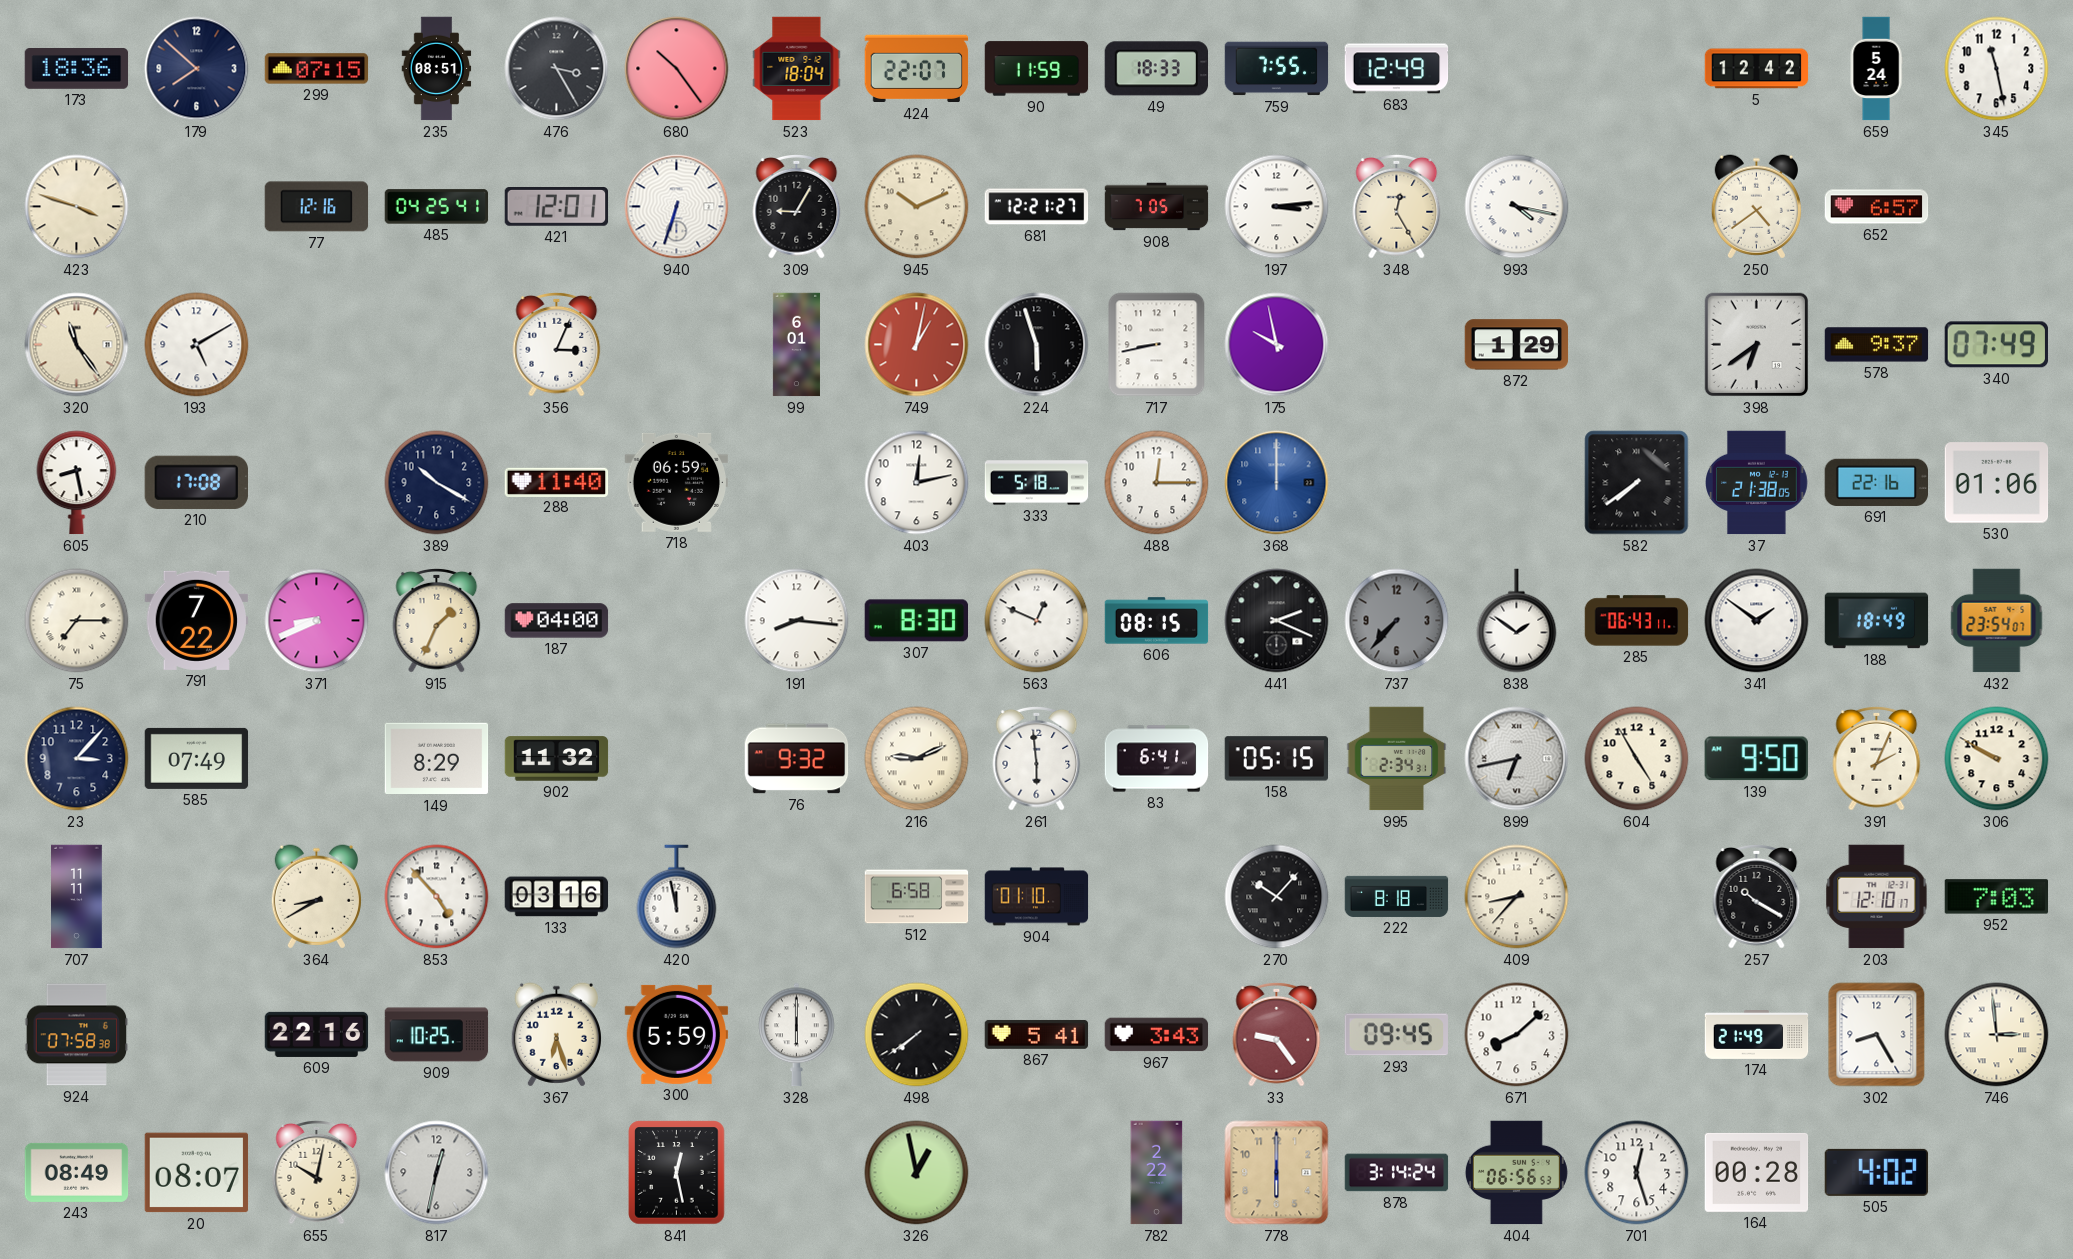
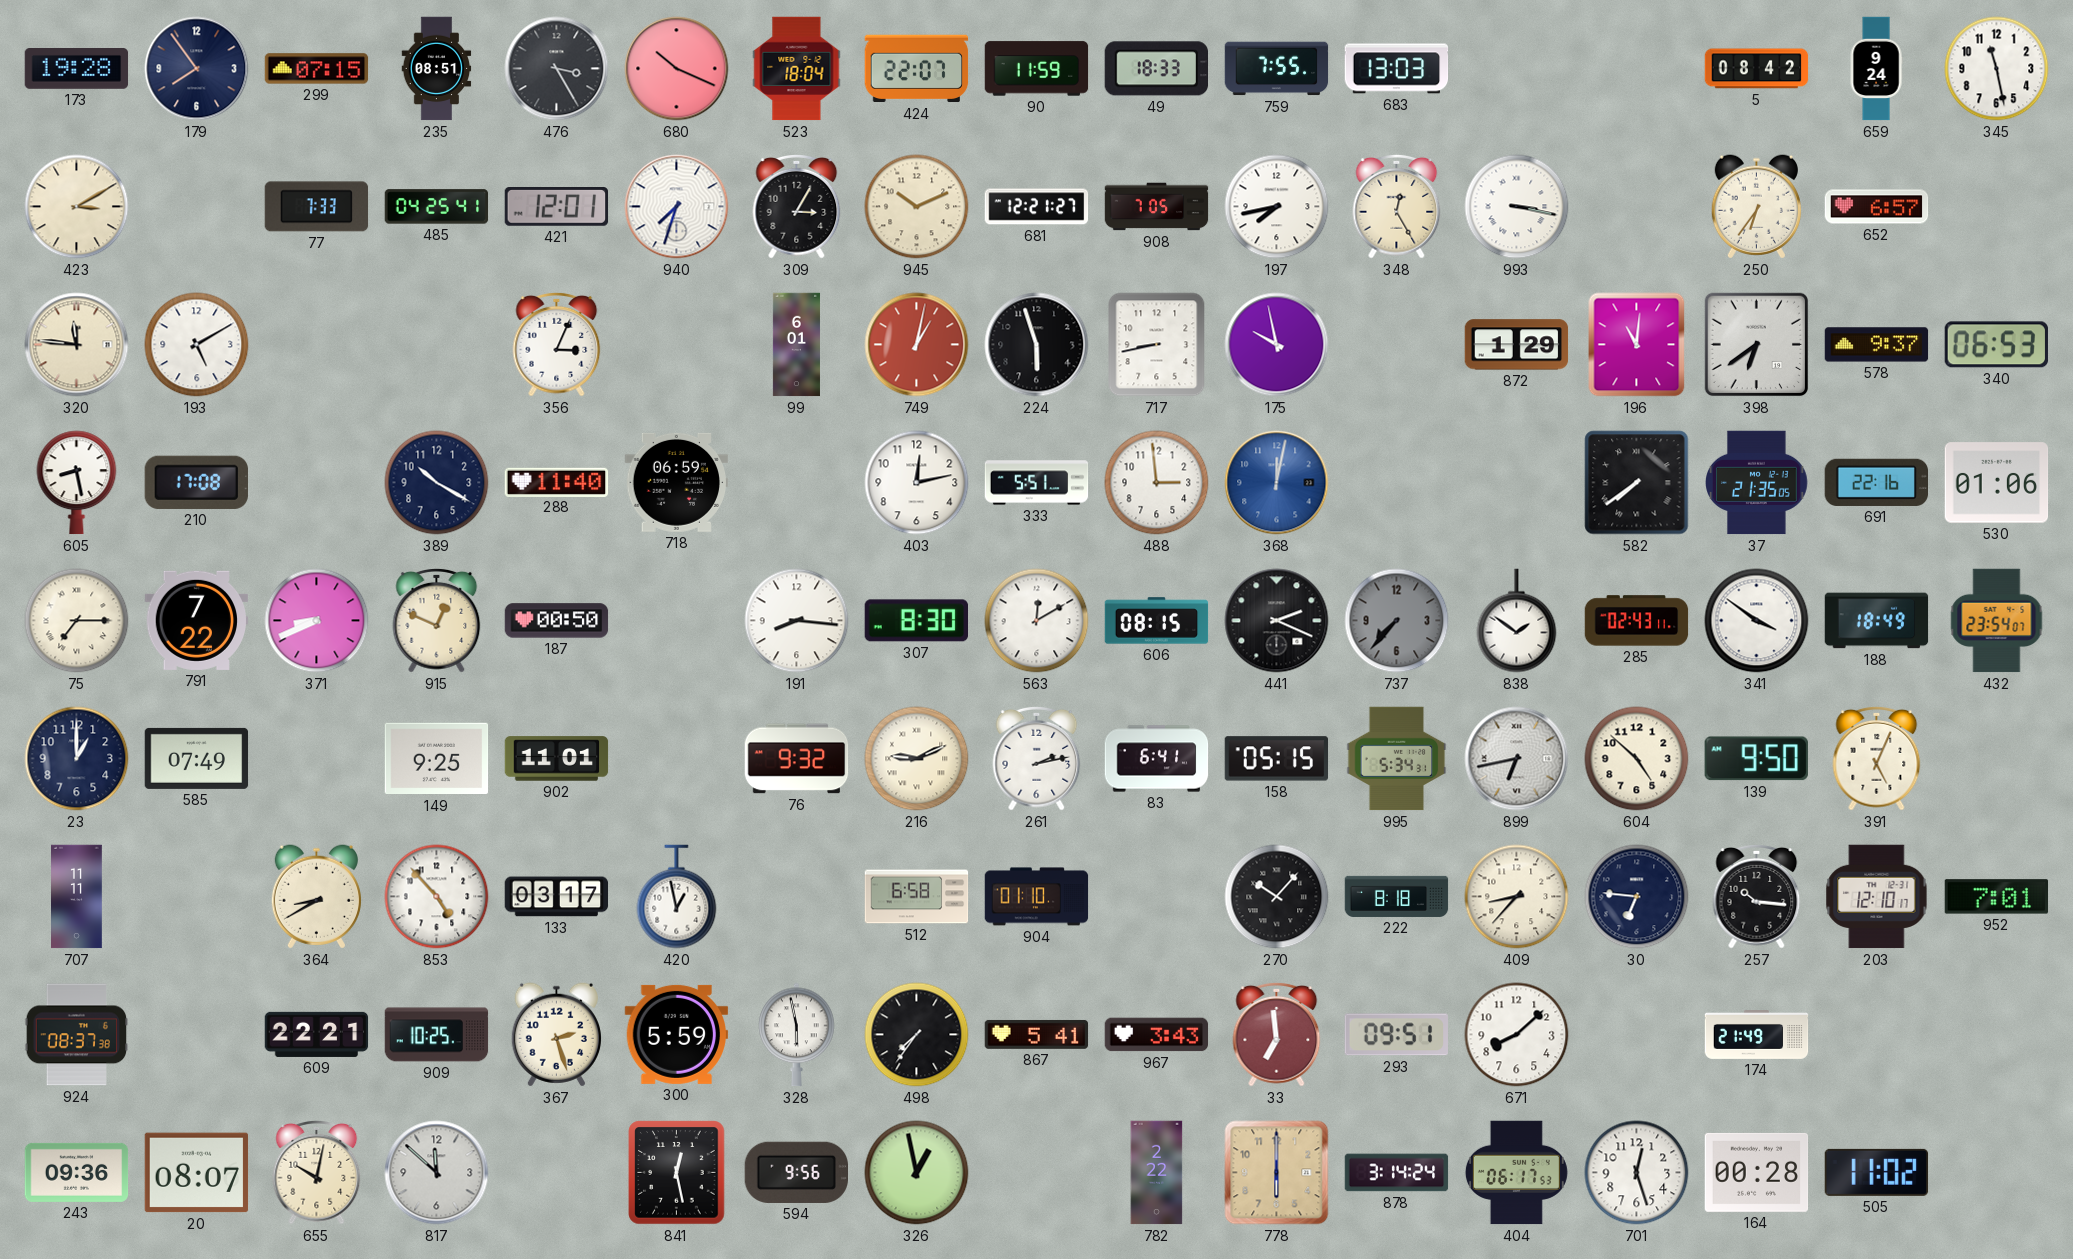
173: 18:36 -> 19:28 (77, 69)
179: 7:52 -> 7:54 (197, 69)
680: 10:24 -> 10:19 (677, 69)
683: 12:49 -> 13:03 (1397, 69)
5: 12:42 -> 08:42 (1757, 69)
659: 5:24 -> 9:24 (1876, 69)
423: 3:48 -> 3:10 (77, 207)
77: 12:16 -> 7:33 (317, 207)
940: 6:33 -> 7:33 (677, 207)
309: 9:05 -> 3:05 (797, 206)
197: 3:14 -> 7:43 (1277, 207)
993: 4:17 -> 3:17 (1517, 207)
250: 4:39 -> 6:36 (1756, 207)
320: 11:24 -> 11:46 (77, 345)
196: none -> 11:01 (1637, 345)
340: 07:49 -> 06:53 (1996, 345)
333: 5:18 -> 5:51 (1037, 483)
488: 12:15 -> 2:59 (1157, 483)
368: 12:00 -> 12:02 (1277, 483)
37: 21:38 -> 21:35 (1757, 483)
915: 1:34 -> 12:49 (437, 620)
187: 04:00 -> 00:50 (557, 621)
563: 12:49 -> 12:10 (1037, 621)
285: 06:43 -> 02:43 (1637, 621)
341: 1:51 -> 3:51 (1757, 621)
23: 3:07 -> 1:00 (77, 759)
149: 8:29 -> 9:25 (437, 759)
902: 11:32 -> 11:01 (557, 759)
261: 5:59 -> 2:13 (1037, 758)
995: 2:34 -> 5:34 (1397, 759)
604: 4:55 -> 4:52 (1637, 759)
391: 2:04 -> 5:04 (1877, 758)
306: 9:50 -> none (1997, 759)
133: 03:16 -> 03:17 (557, 897)
420: 11:58 -> 12:58 (677, 897)
30: none -> 6:46 (1637, 897)
257: 10:20 -> 10:16 (1757, 896)
952: 7:03 -> 7:01 (1997, 897)
924: 07:58 -> 08:37 (77, 1035)
609: 22:16 -> 22:21 (317, 1034)
367: 6:27 -> 2:27 (556, 1035)
328: 6:00 -> 5:58 (797, 1035)
498: 7:39 -> 7:36 (917, 1035)
33: 9:24 -> 6:59 (1277, 1034)
293: 09:45 -> 09:51 (1396, 1035)
302: 8:25 -> none (1877, 1035)
746: 2:59 -> none (1997, 1035)
243: 08:49 -> 09:36 (77, 1172)
817: 12:32 -> 11:52 (437, 1173)
594: none -> 9:56 (796, 1172)
404: 06:56 -> 06:17 (1516, 1173)
505: 4:02 -> 11:02 (1877, 1172)
